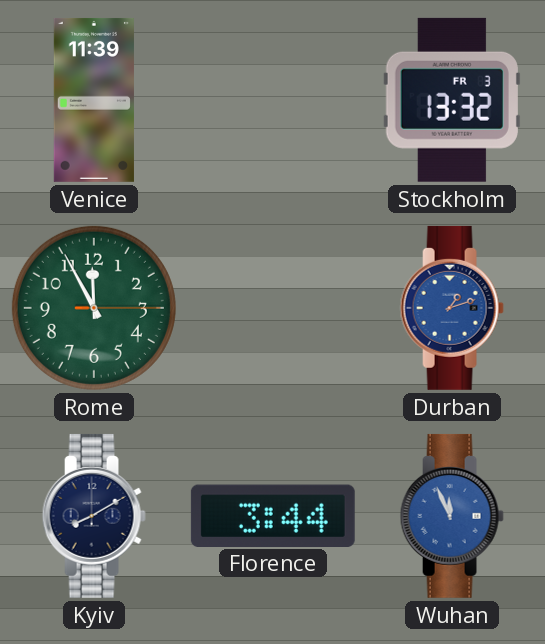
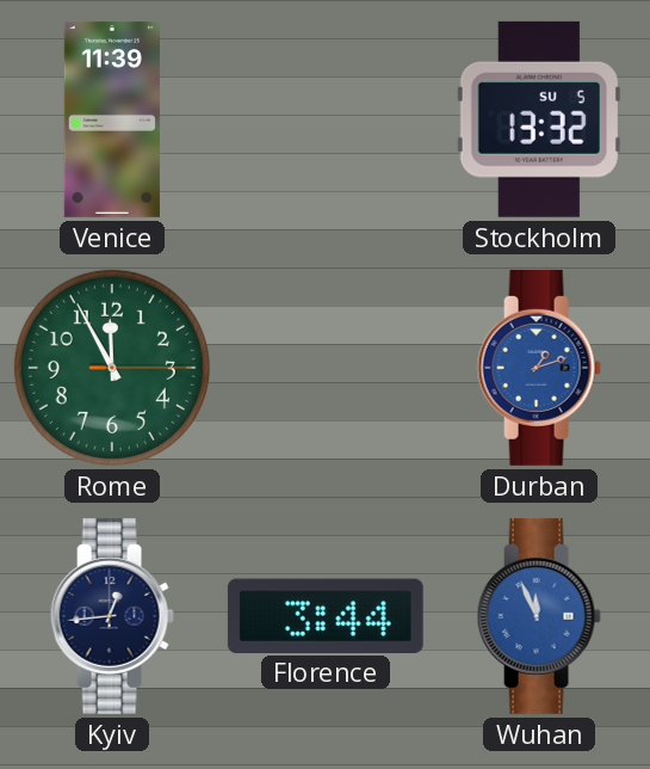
Stockholm date: FR 3 -> SU 5 (539, 119)
Kyiv: 8:10 -> 12:44 (112, 616)
